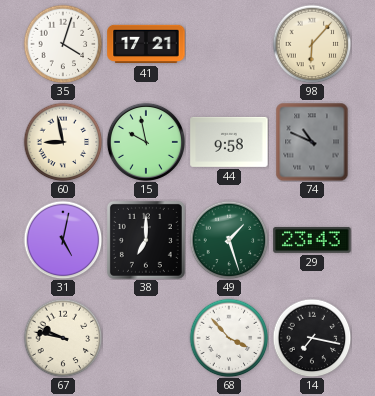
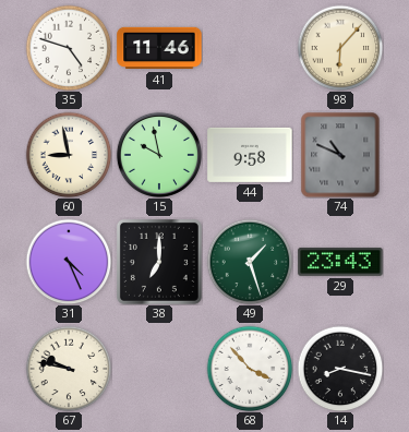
35: 4:03 -> 4:48 (69, 48)
41: 17:21 -> 11:46 (159, 48)
31: 5:02 -> 4:26 (69, 262)
14: 7:17 -> 8:17 (340, 369)
